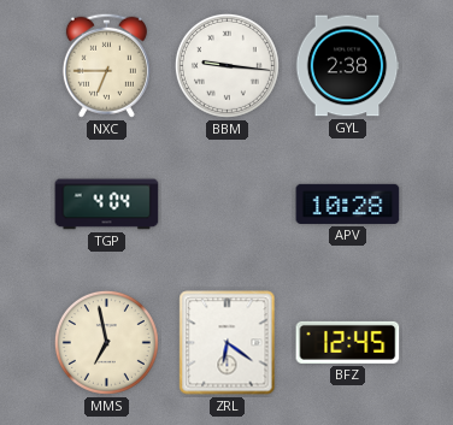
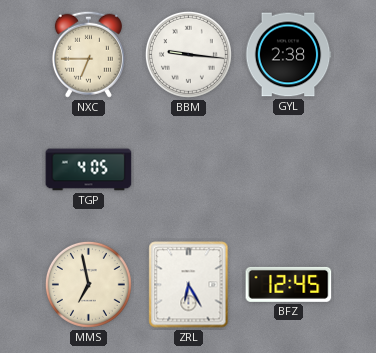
TGP: 4:04 -> 4:05 (89, 170)
APV: 10:28 -> none (348, 203)
ZRL: 6:21 -> 6:25 (189, 285)
